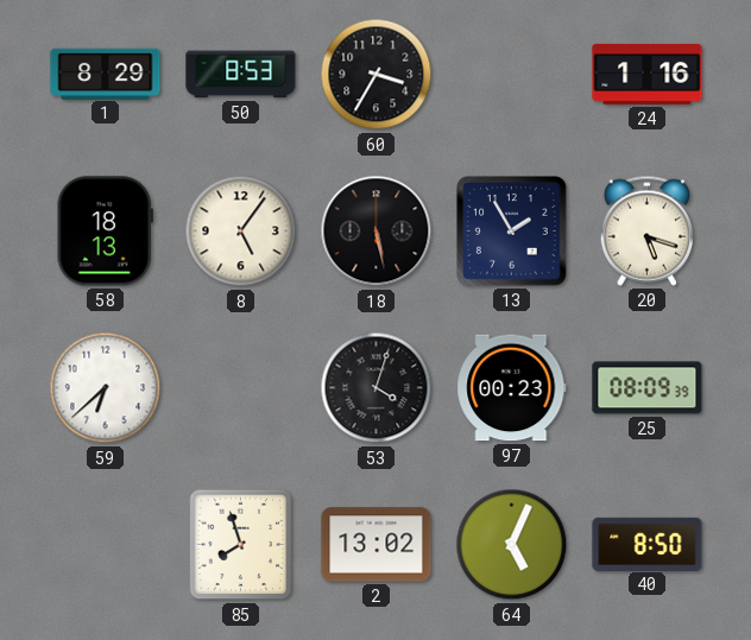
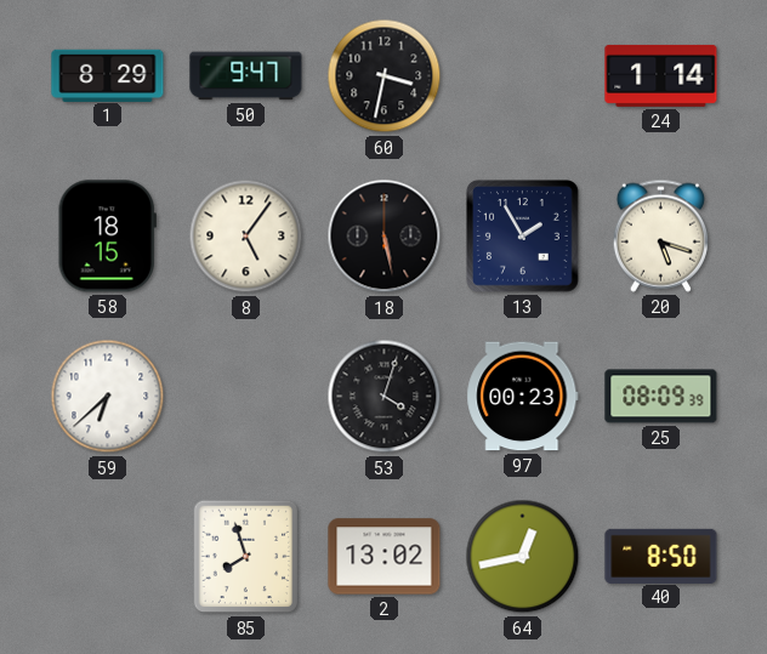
50: 8:53 -> 9:47 (246, 76)
60: 3:35 -> 3:32 (385, 76)
24: 1:16 -> 1:14 (661, 75)
58: 18:13 -> 18:15 (107, 237)
64: 5:04 -> 12:43 (523, 557)
